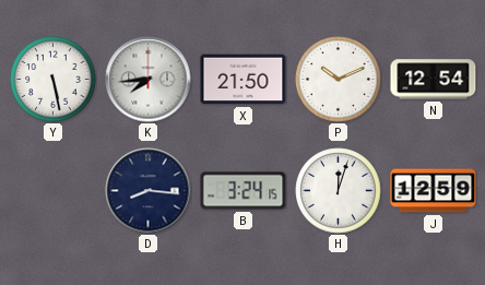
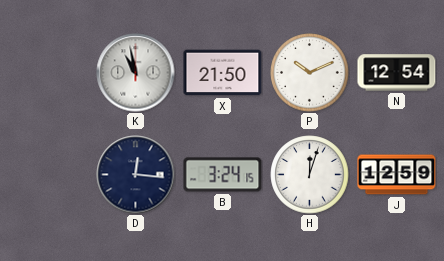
Y: 5:28 -> none (54, 80)
K: 7:44 -> 10:58 (136, 73)
D: 8:16 -> 12:16 (136, 175)
